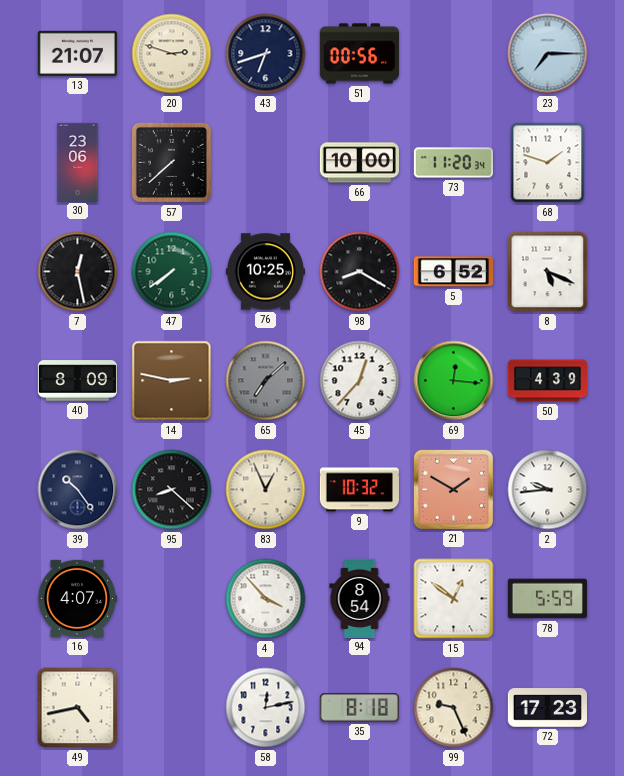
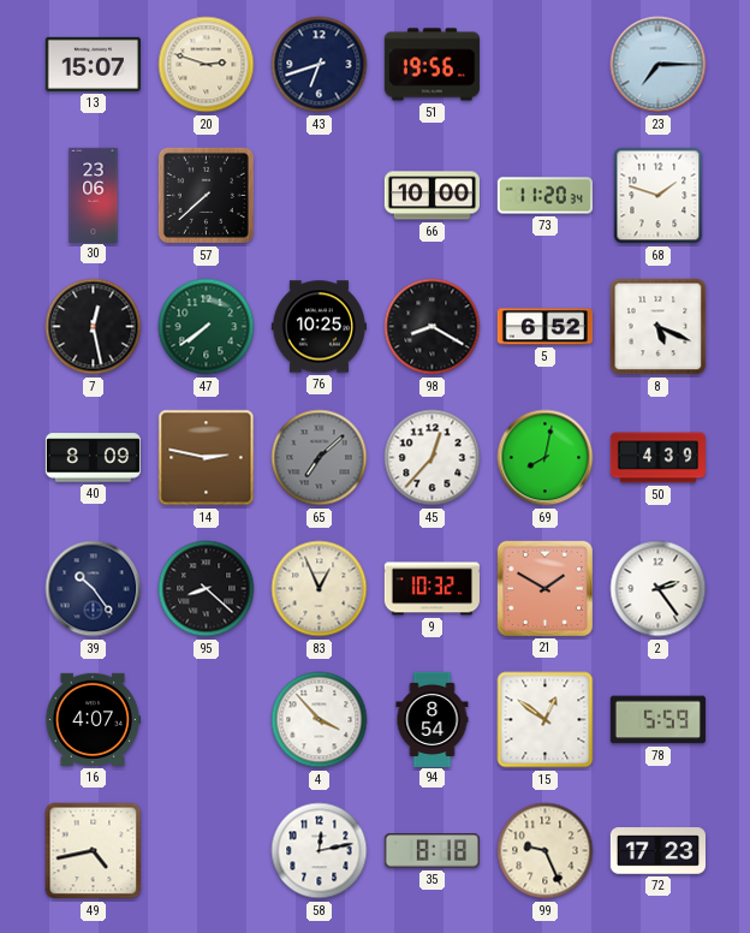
13: 21:07 -> 15:07 (93, 64)
51: 00:56 -> 19:56 (431, 65)
69: 12:16 -> 8:02 (546, 458)
2: 9:44 -> 2:24 (659, 589)
